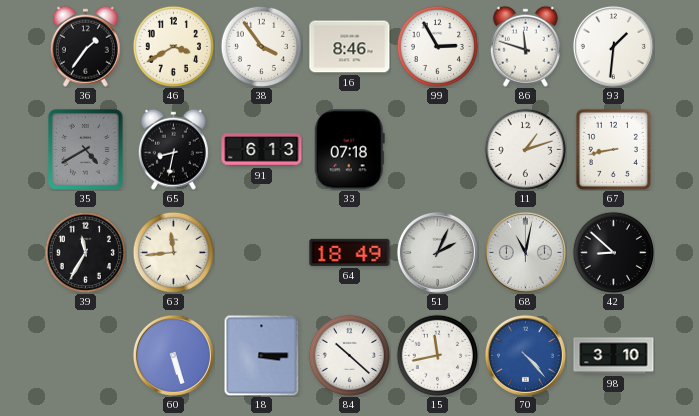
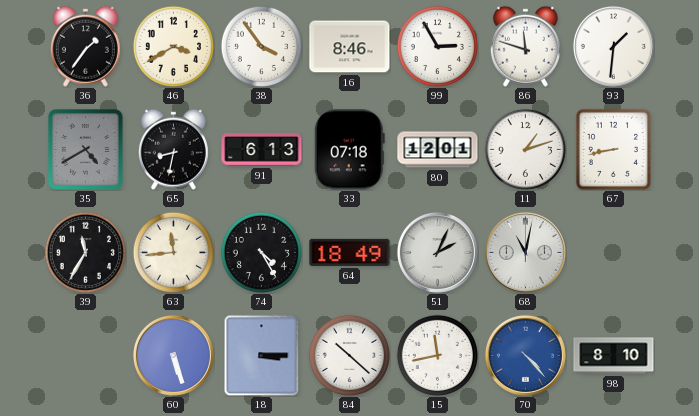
80: none -> 12:01 (438, 150)
74: none -> 4:25 (261, 252)
42: 8:52 -> none (613, 252)
98: 3:10 -> 8:10 (614, 356)
